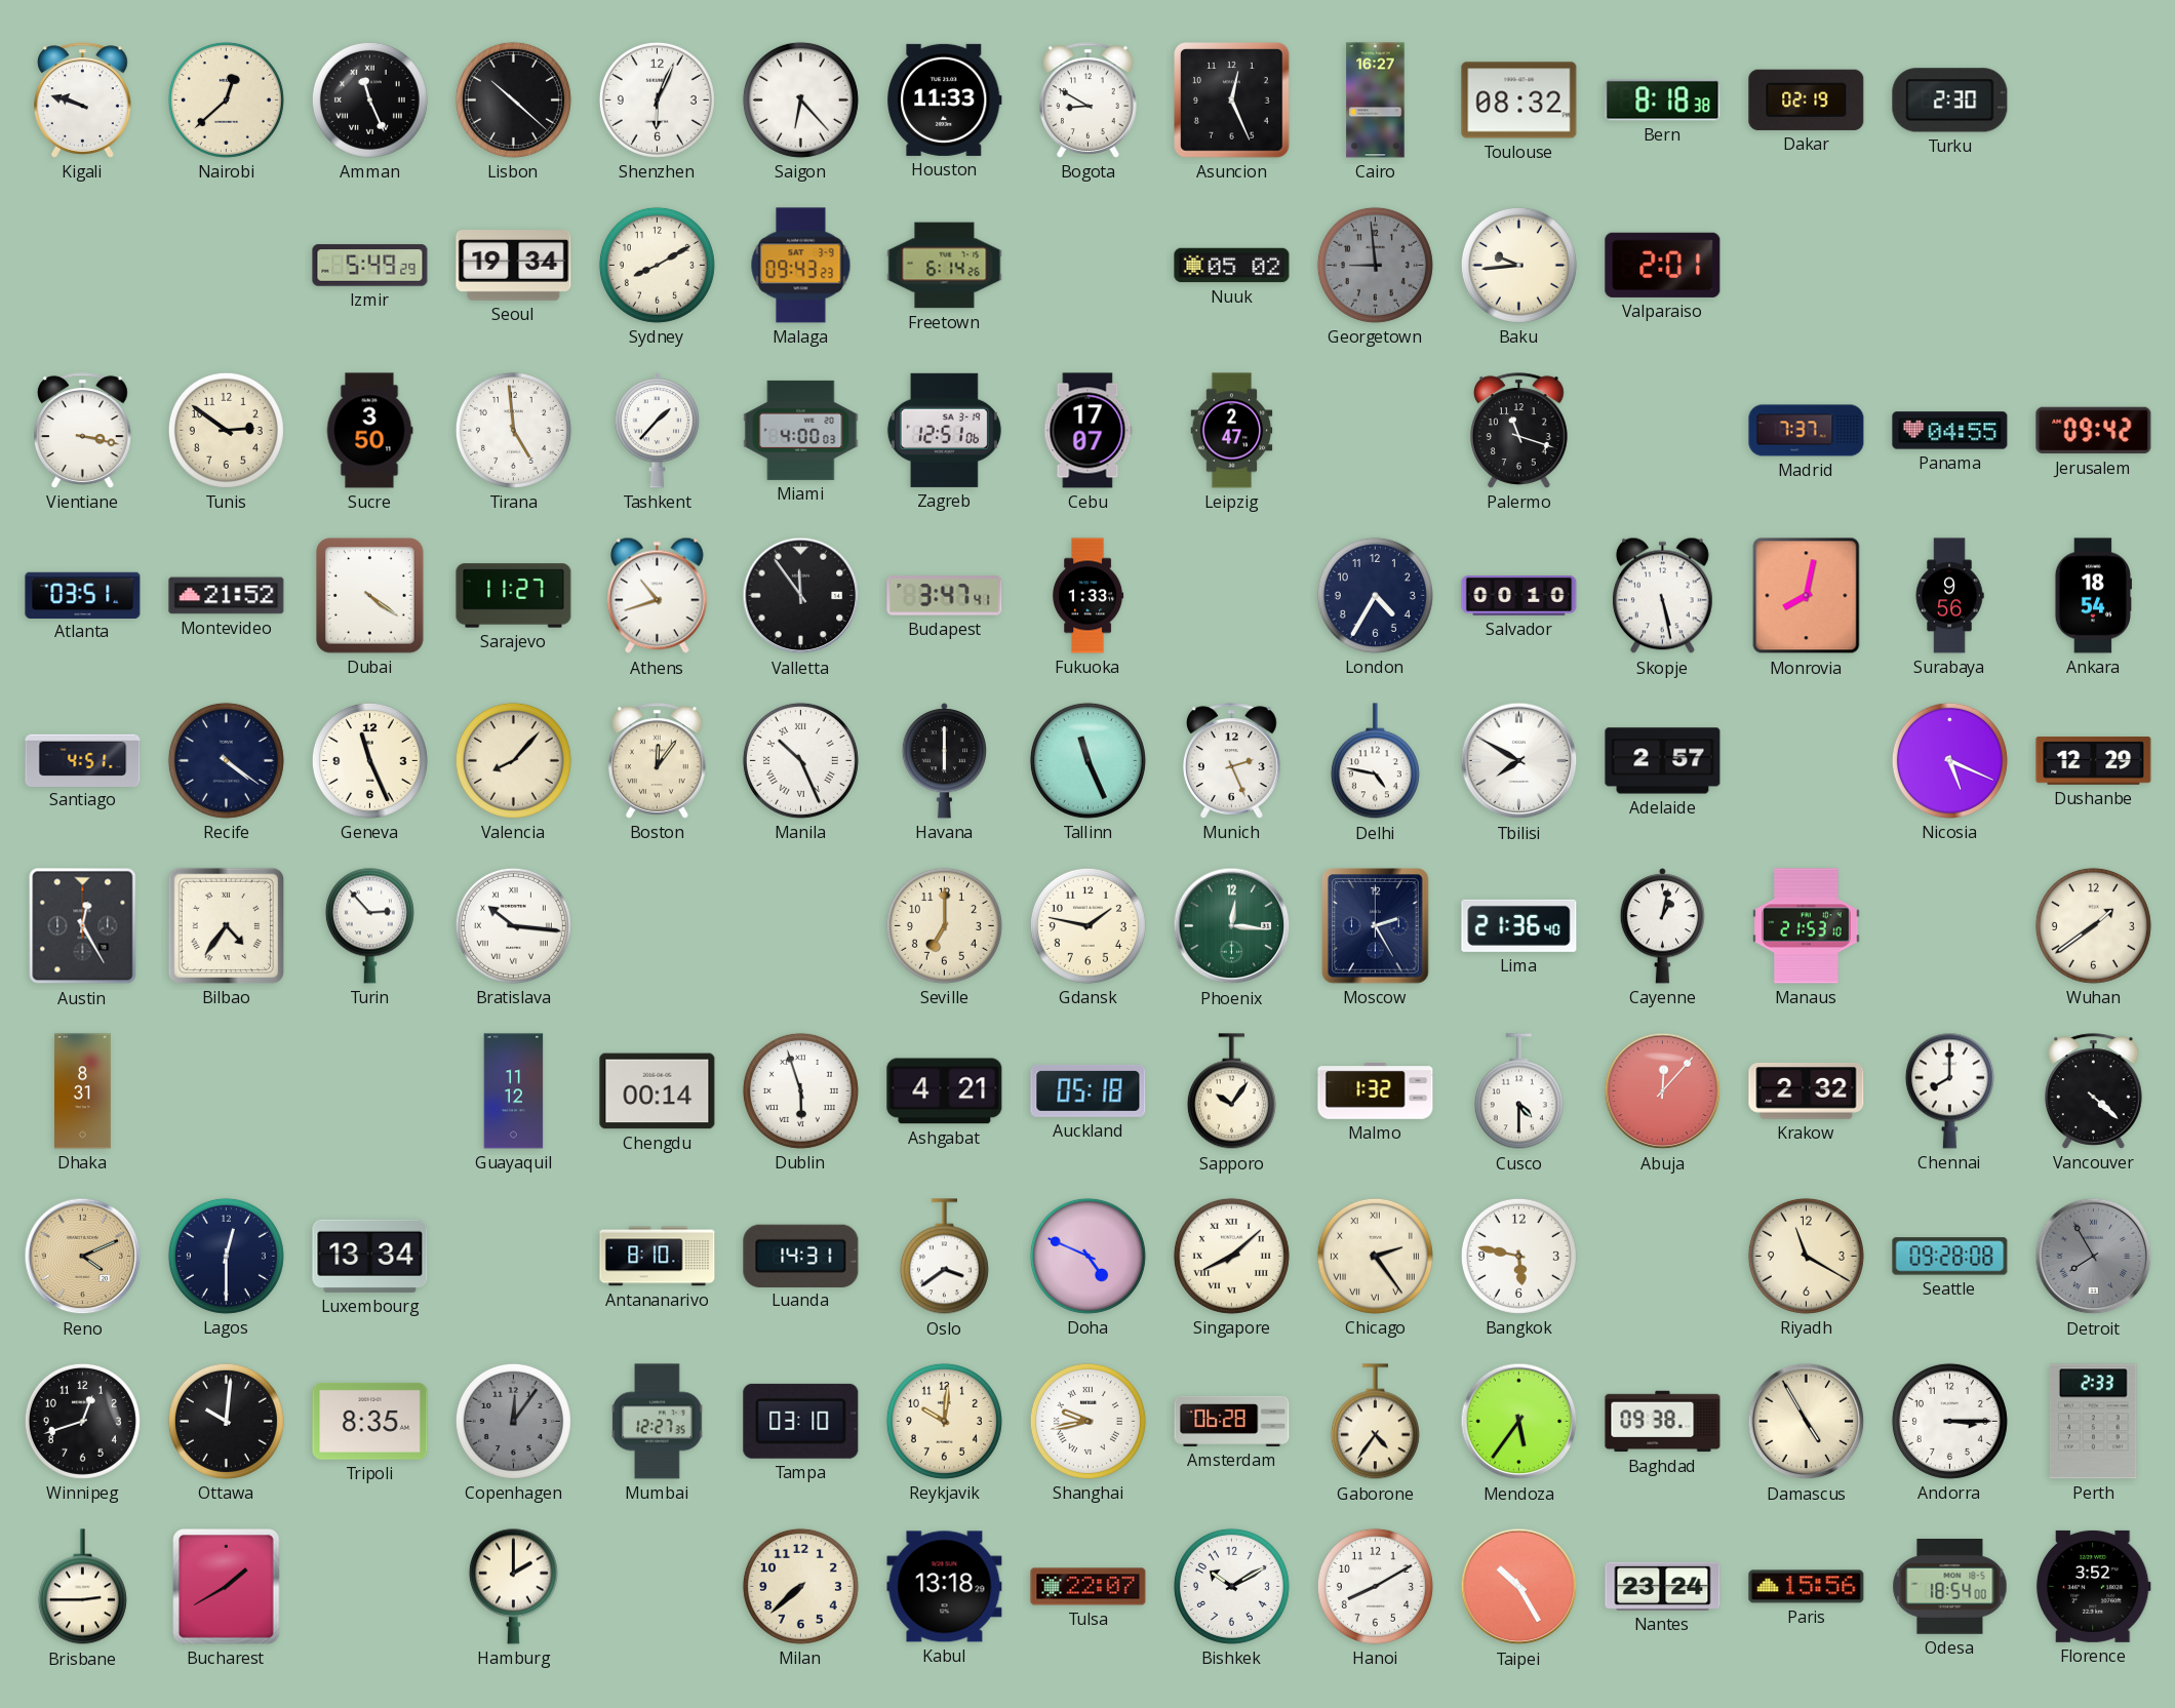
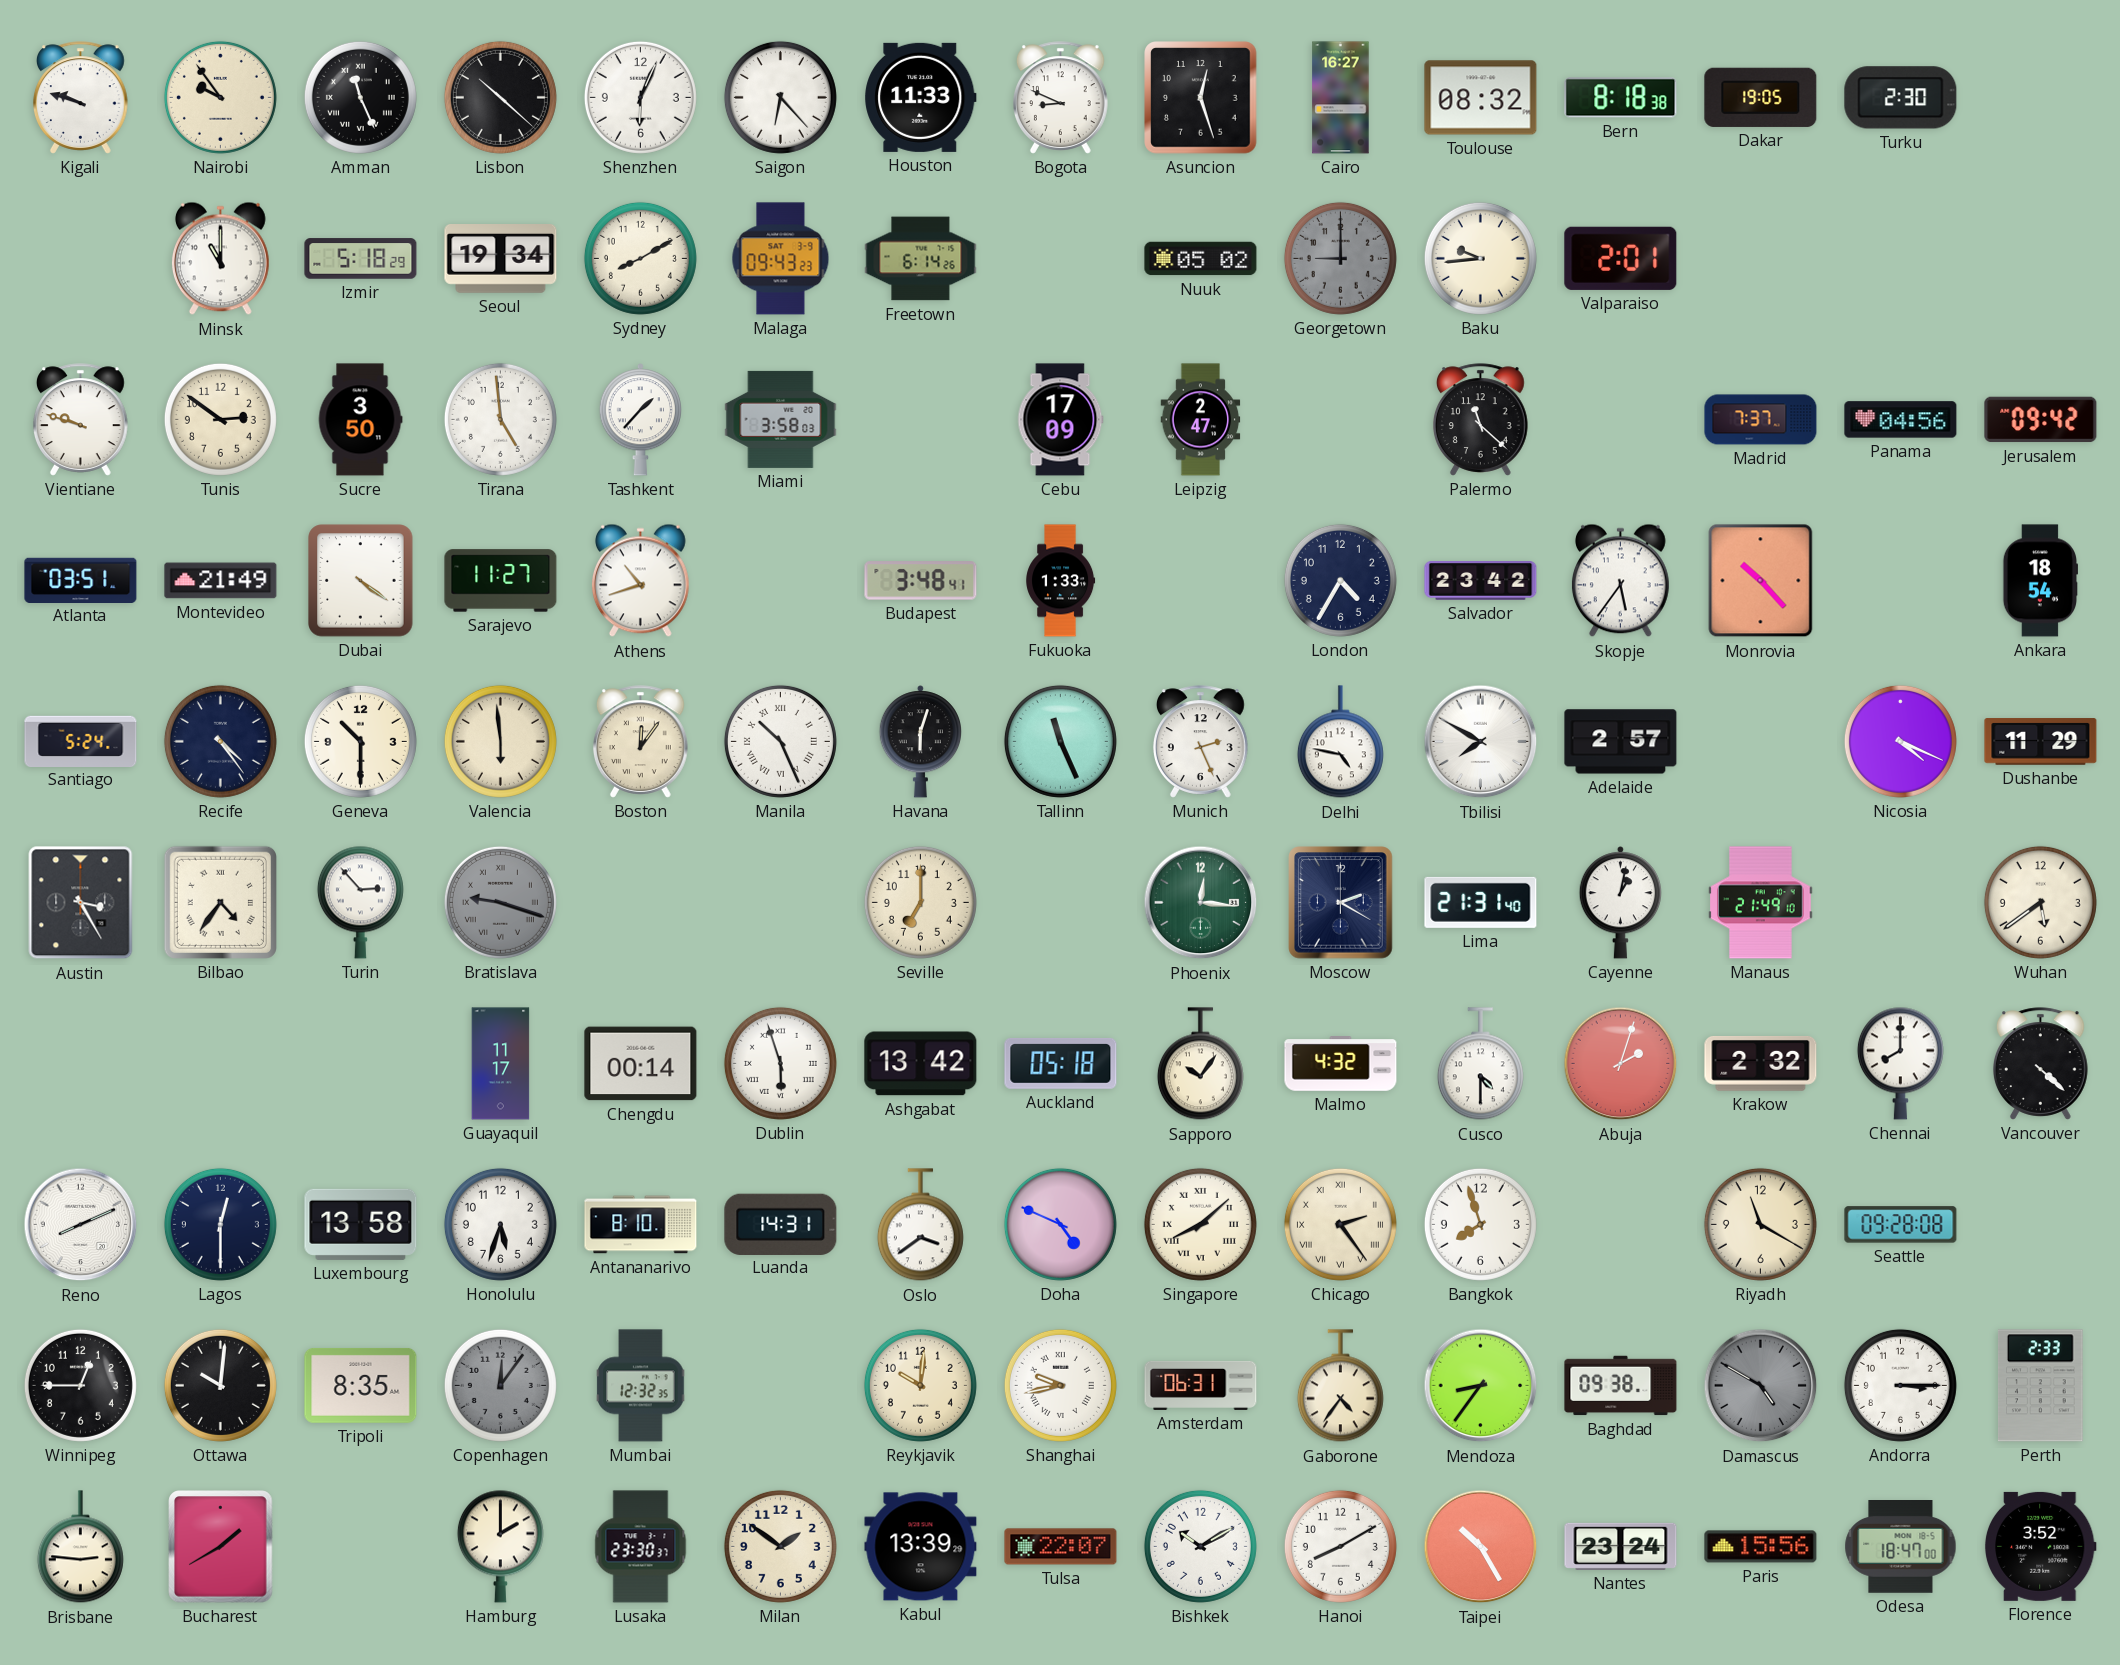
Nairobi: 12:38 -> 9:54 (220, 97)
Bogota: 8:50 -> 8:49 (1060, 98)
Asuncion: 12:26 -> 12:27 (1201, 98)
Dakar: 02:19 -> 19:05 (1761, 97)
Minsk: none -> 11:00 (220, 259)
Izmir: 5:49 -> 5:18 (361, 259)
Georgetown: 8:59 -> 9:00 (1340, 258)
Vientiane: 3:17 -> 9:48 (80, 420)
Miami: 4:00 -> 3:58 (781, 419)
Zagreb: 12:51 -> none (944, 430)
Cebu: 17:07 -> 17:09 (1060, 420)
Palermo: 11:18 -> 11:22 (1480, 420)
Panama: 04:55 -> 04:56 (1901, 420)
Montevideo: 21:52 -> 21:49 (221, 581)
Valletta: 11:54 -> none (801, 596)
Budapest: 3:47 -> 3:48 (921, 581)
Salvador: 00:10 -> 23:42 (1481, 581)
Skopje: 5:28 -> 5:36 (1620, 581)
Monrovia: 8:02 -> 10:23 (1761, 581)
Surabaya: 9:56 -> none (1949, 596)
Santiago: 4:51 -> 5:24 (81, 741)
Recife: 4:21 -> 4:24 (220, 741)
Geneva: 11:26 -> 10:30 (360, 741)
Valencia: 8:07 -> 5:59 (500, 741)
Havana: 6:00 -> 6:03 (920, 742)
Nicosia: 5:19 -> 4:19 (1900, 741)
Dushanbe: 12:29 -> 11:29 (2041, 742)
Austin: 12:25 -> 3:25 (81, 903)
Bratislava: 10:16 -> 9:18 (500, 902)
Bratislava dial: white -> grey (500, 902)
Gdansk: 1:47 -> none (1087, 925)
Moscow: 2:25 -> 2:20 (1341, 903)
Lima: 21:36 -> 21:31 (1481, 902)
Manaus: 21:53 -> 21:49 (1761, 903)
Wuhan: 1:39 -> 5:39 (2040, 902)
Dhaka: 8:31 -> none (83, 1091)
Guayaquil: 11:12 -> 11:17 (501, 1064)
Ashgabat: 4:21 -> 13:42 (921, 1064)
Malmo: 1:32 -> 4:32 (1341, 1064)
Abuja: 12:07 -> 2:03 (1621, 1064)
Reno: 4:11 -> 8:11 (81, 1225)
Reno dial: champagne -> white (81, 1225)
Luxembourg: 13:34 -> 13:58 (361, 1224)
Honolulu: none -> 5:33 (500, 1224)
Bangkok: 5:47 -> 7:57 (1480, 1224)
Detroit: 7:55 -> none (2094, 1257)
Winnipeg: 12:42 -> 12:45 (80, 1385)
Mumbai: 12:27 -> 12:32 (641, 1386)
Tampa: 03:10 -> none (801, 1421)
Amsterdam: 06:28 -> 06:31 (1201, 1385)
Mendoza: 5:36 -> 8:36 (1481, 1386)
Damascus: 4:55 -> 4:50 (1761, 1386)
Damascus dial: cream -> grey (1761, 1386)
Brisbane: 2:45 -> 2:46 (80, 1547)
Lusaka: none -> 23:30 (641, 1547)
Milan: 7:38 -> 1:51 (780, 1546)
Kabul: 13:18 -> 13:39 (921, 1547)
Odesa: 18:54 -> 18:47 (1901, 1547)
